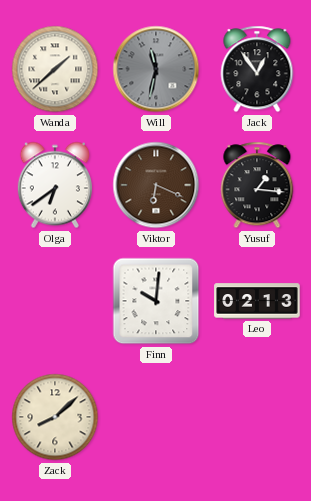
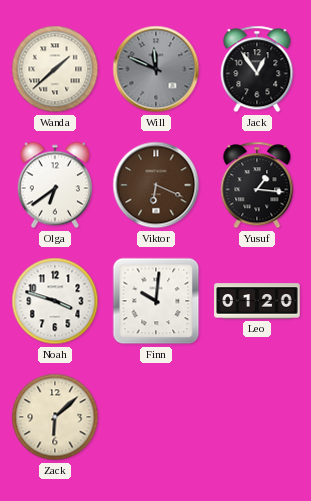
Will: 11:32 -> 11:49 (156, 69)
Noah: none -> 3:48 (55, 301)
Leo: 02:13 -> 01:20 (257, 301)
Zack: 8:08 -> 6:08 (55, 417)
